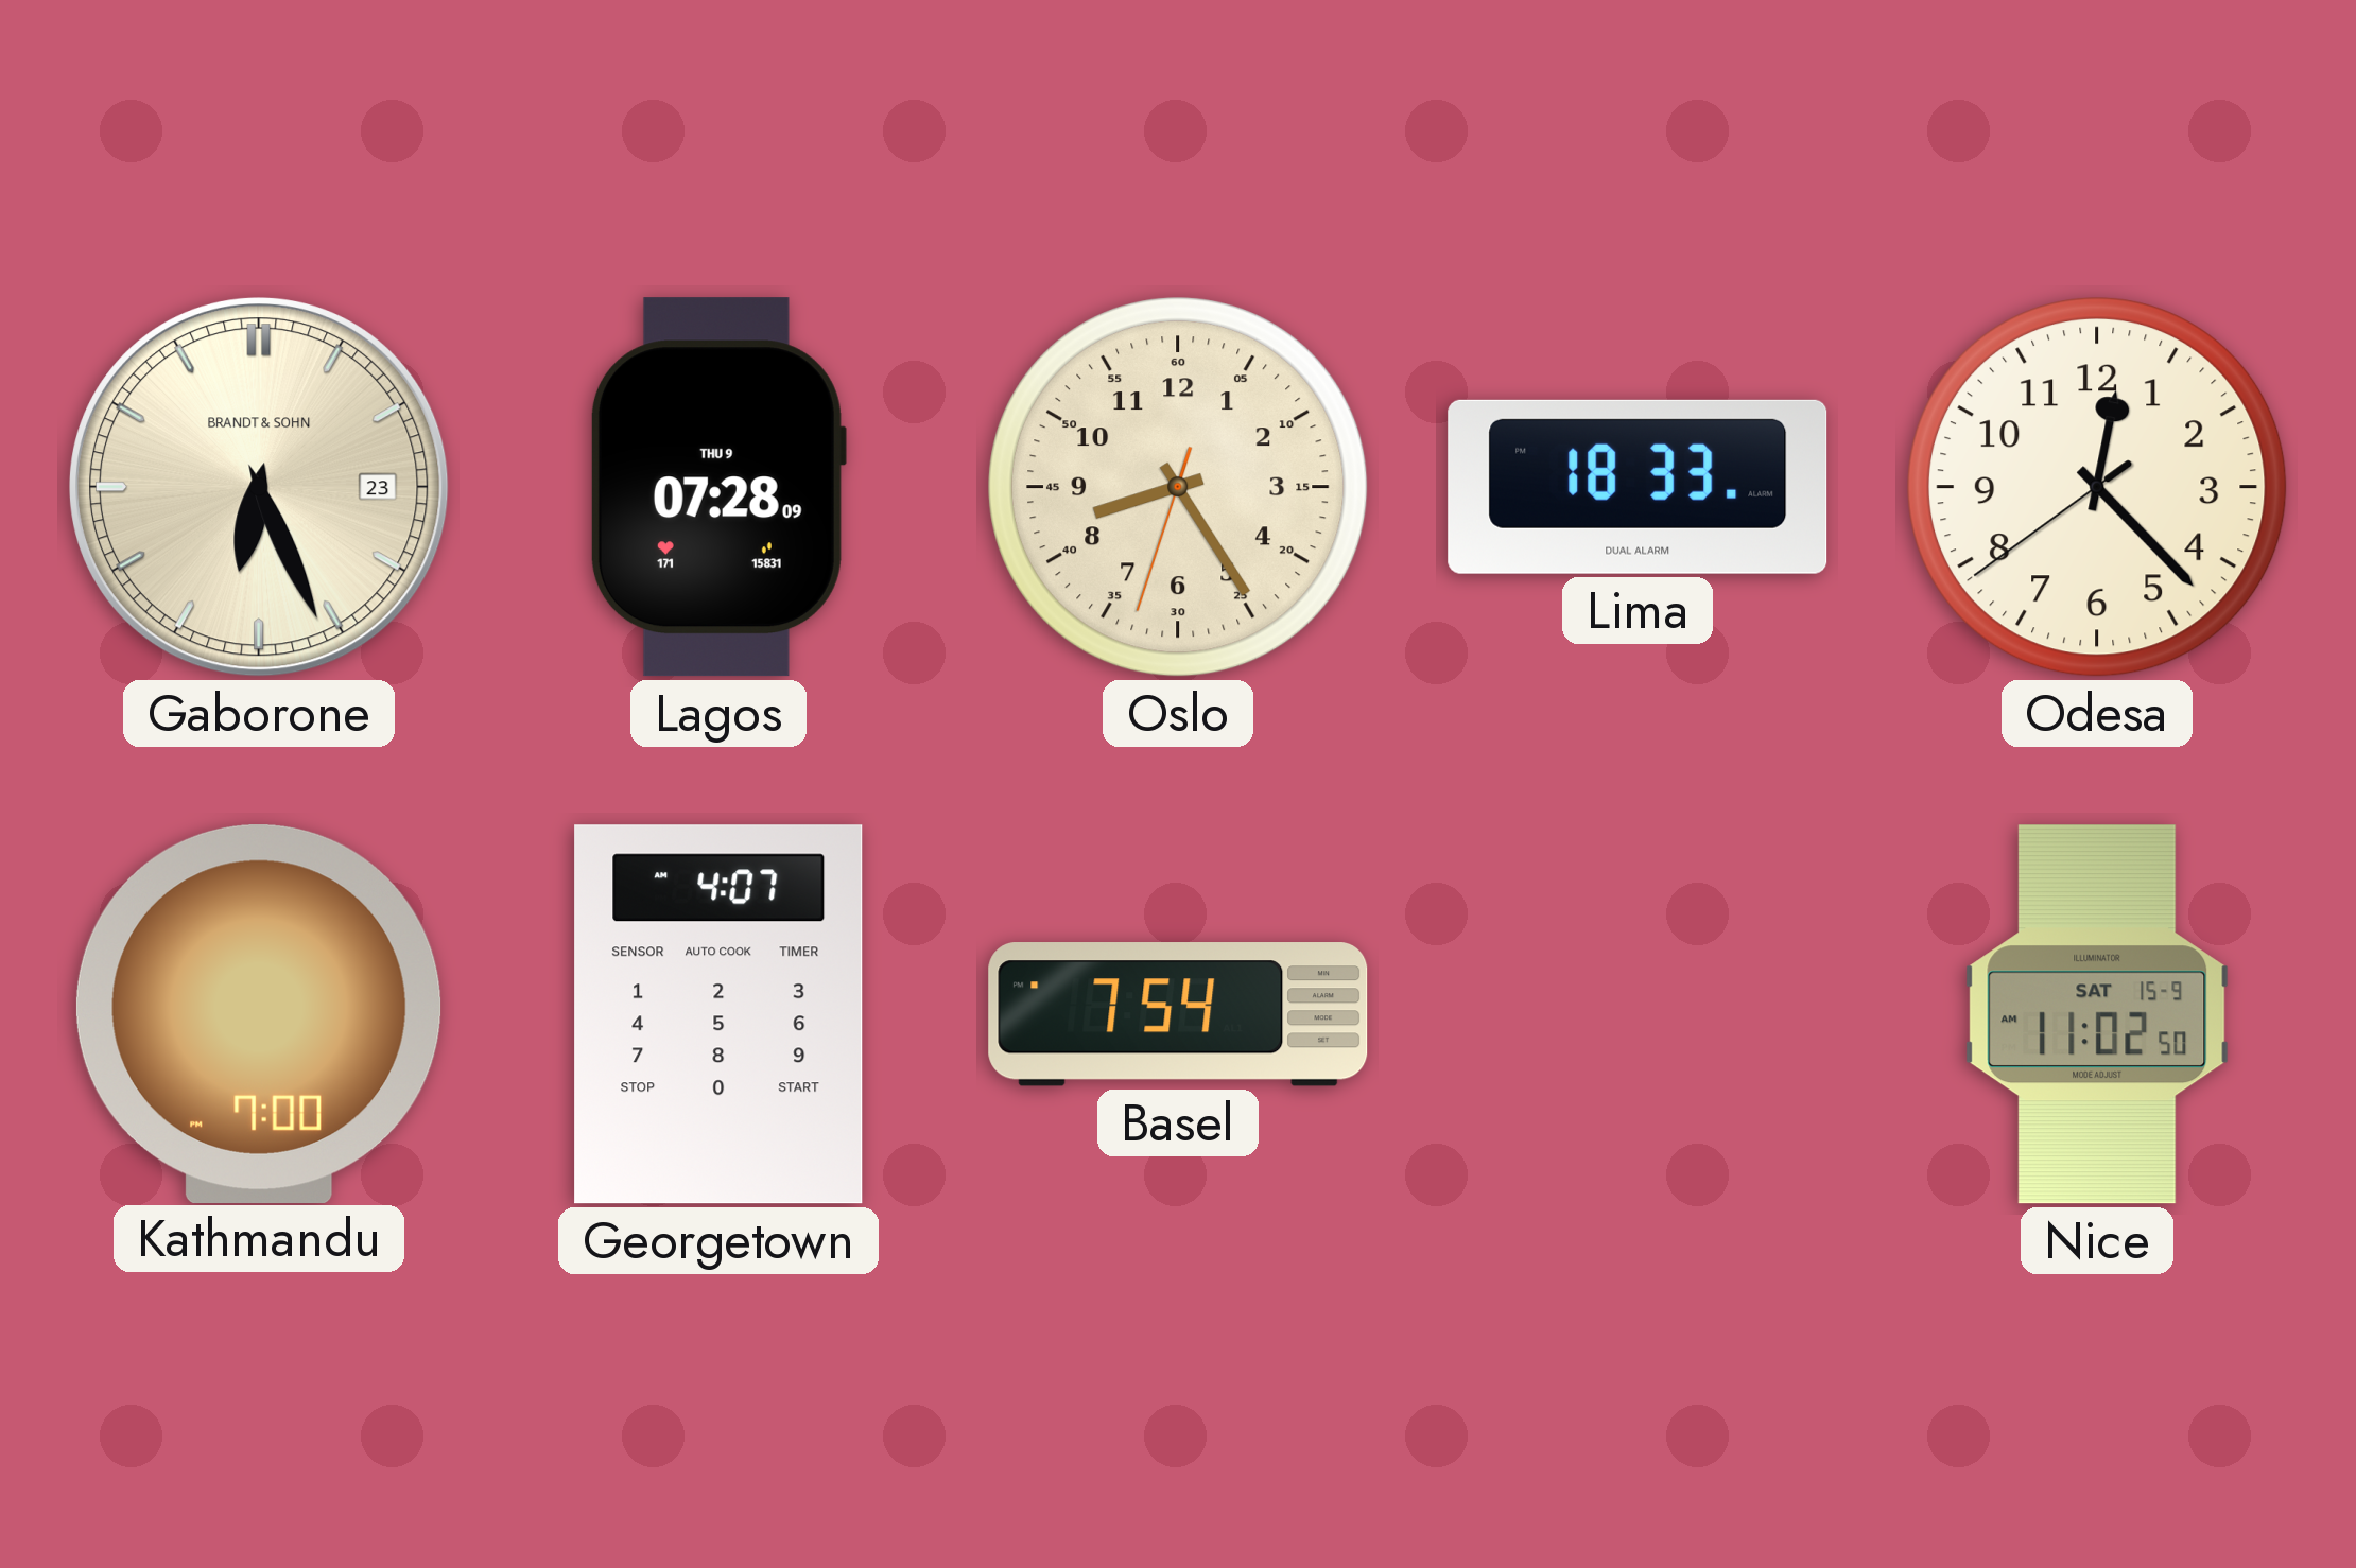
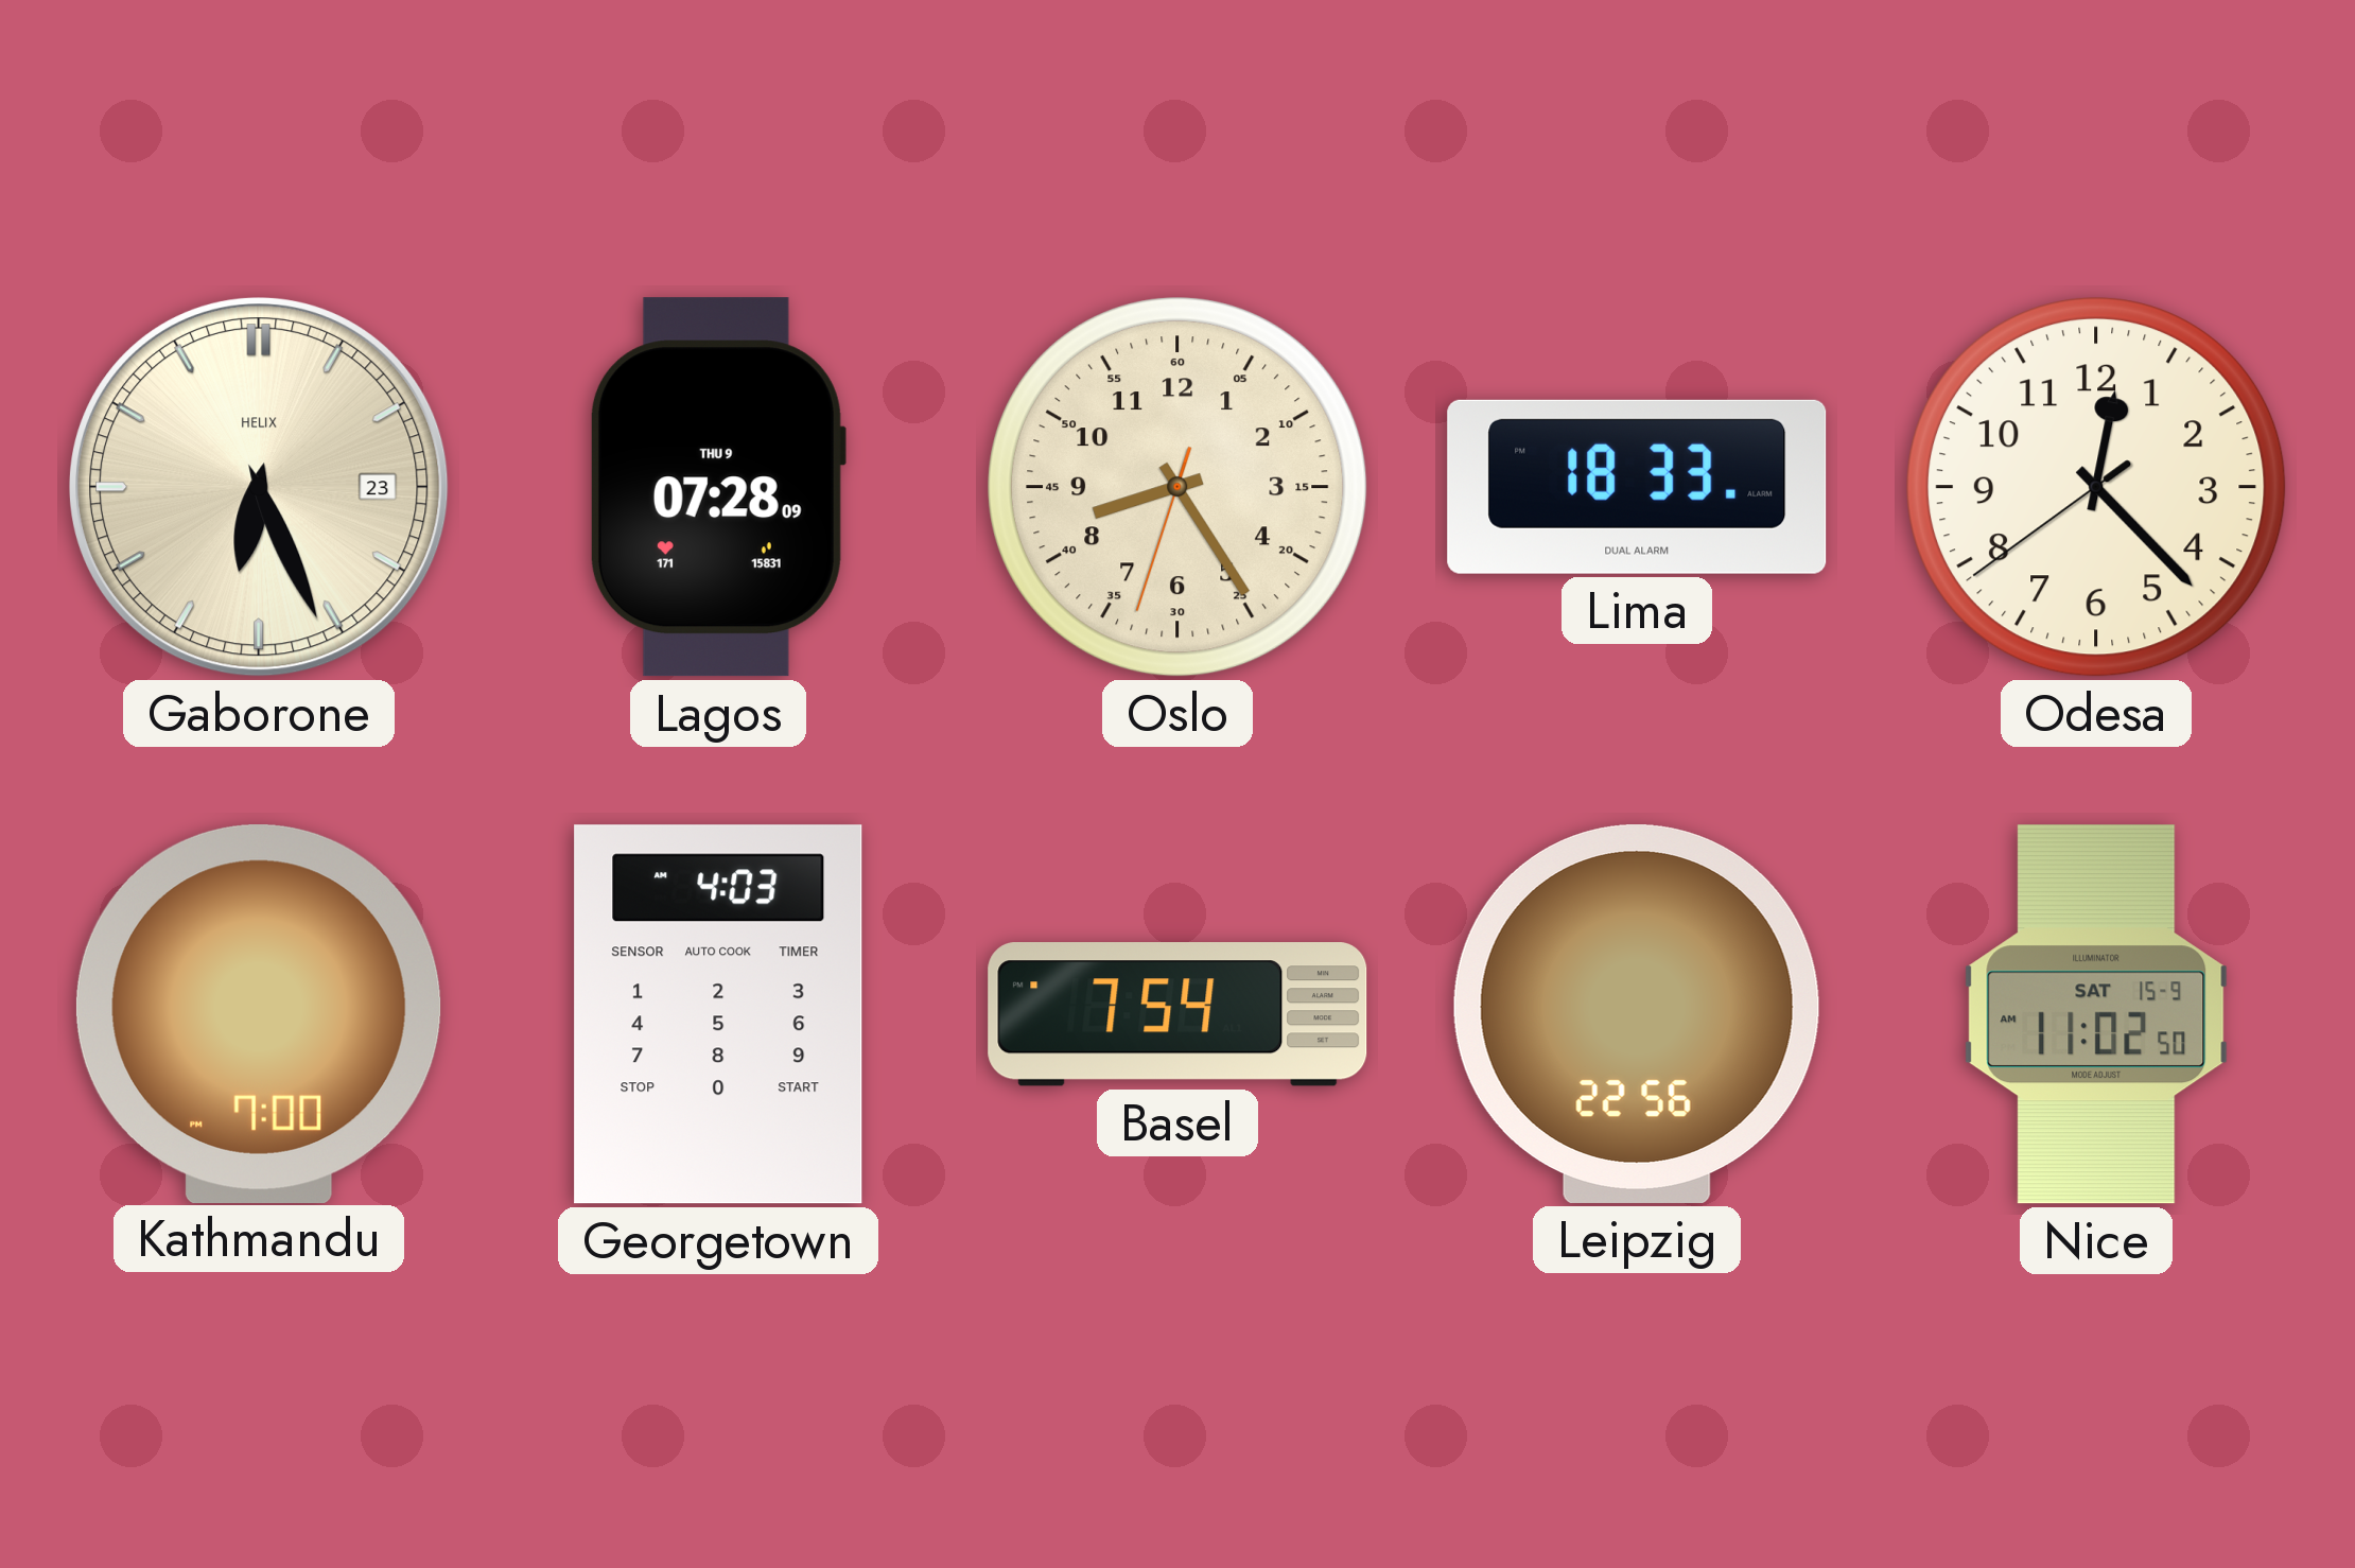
Gaborone brand: BRANDT & SOHN -> HELIX (259, 487)
Georgetown: 4:07 -> 4:03 (718, 1014)
Leipzig: none -> 22:56 (1637, 1014)
